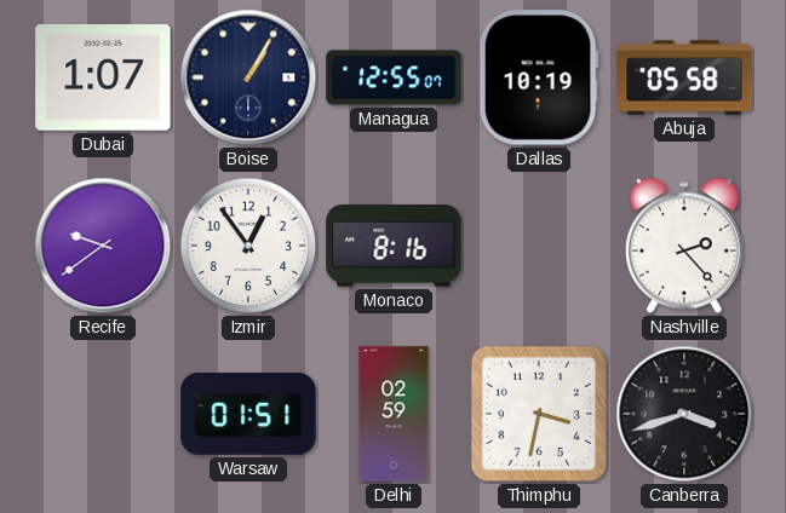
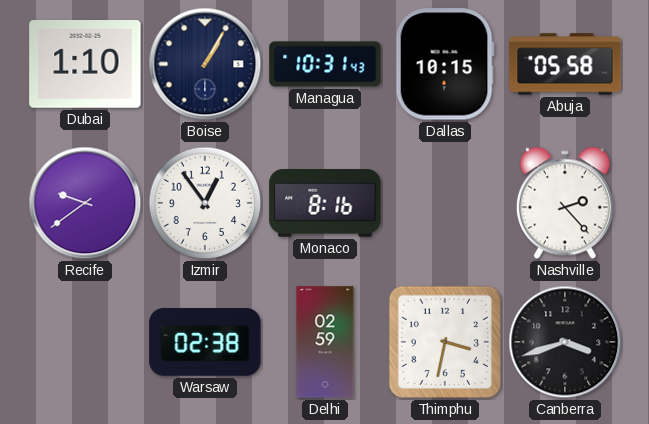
Dubai: 1:07 -> 1:10 (85, 65)
Managua: 12:55 -> 10:31 (325, 64)
Dallas: 10:19 -> 10:15 (445, 64)
Warsaw: 01:51 -> 02:38 (205, 342)
